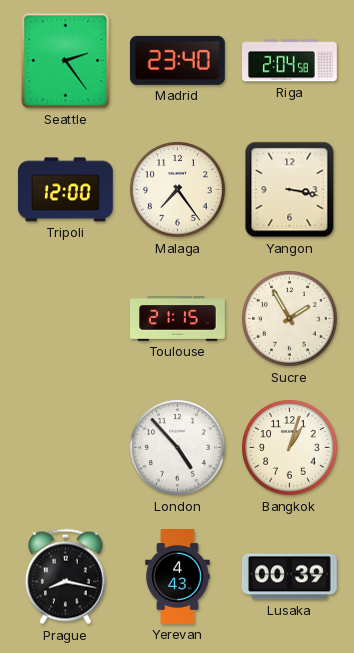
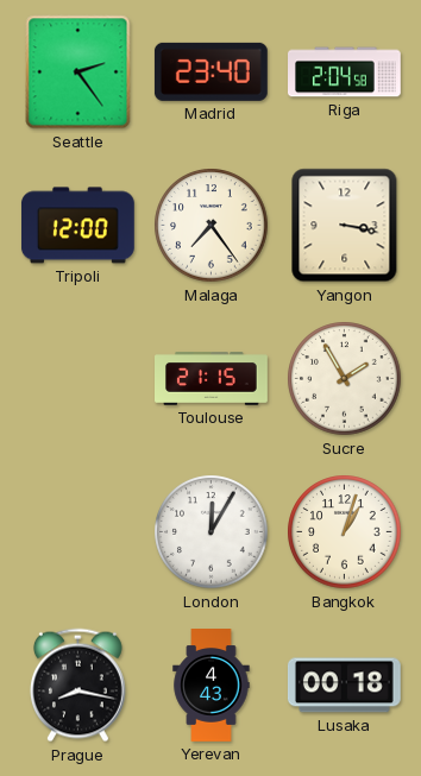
London: 4:53 -> 12:05 (212, 532)
Lusaka: 00:39 -> 00:18 (344, 686)
